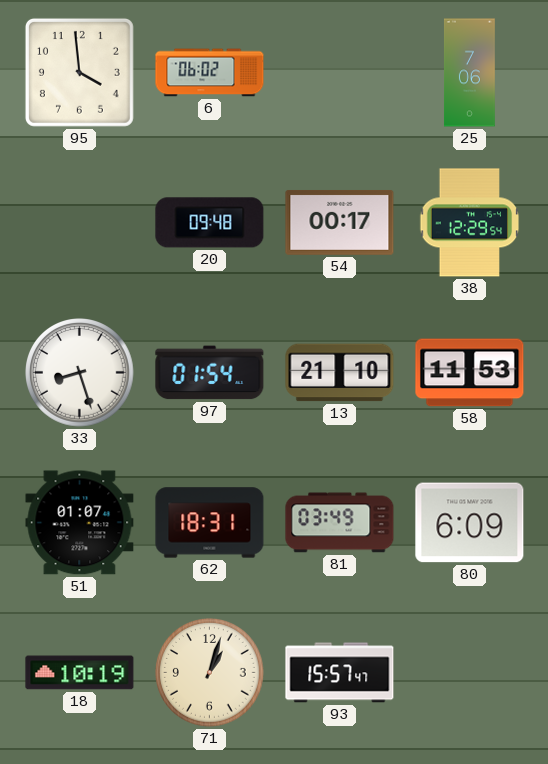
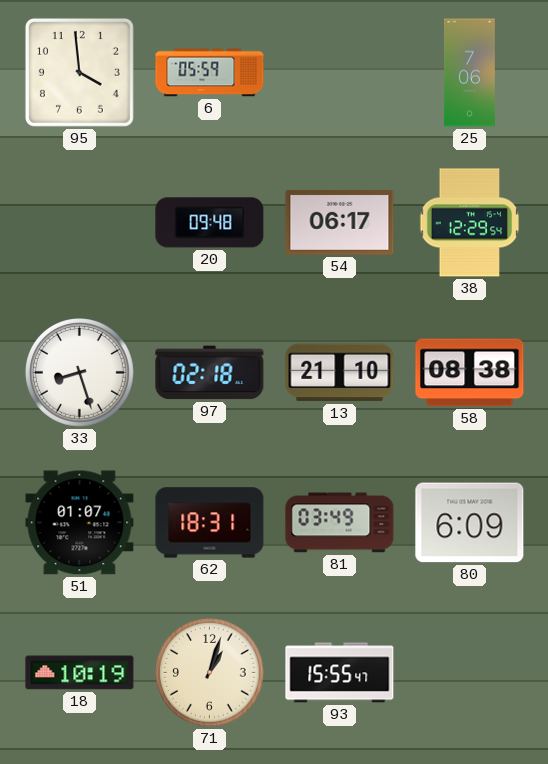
6: 06:02 -> 05:59 (210, 73)
54: 00:17 -> 06:17 (340, 222)
97: 01:54 -> 02:18 (210, 373)
58: 11:53 -> 08:38 (470, 373)
93: 15:57 -> 15:55 (340, 673)
